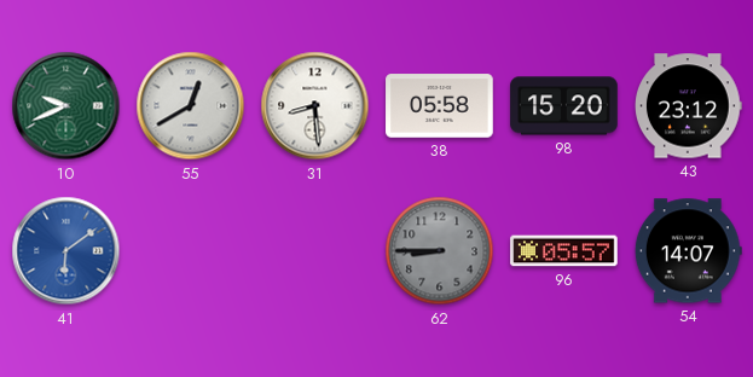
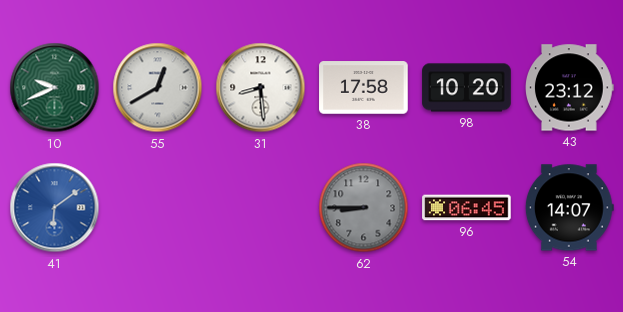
38: 05:58 -> 17:58 (364, 88)
98: 15:20 -> 10:20 (467, 88)
96: 05:57 -> 06:45 (467, 208)
